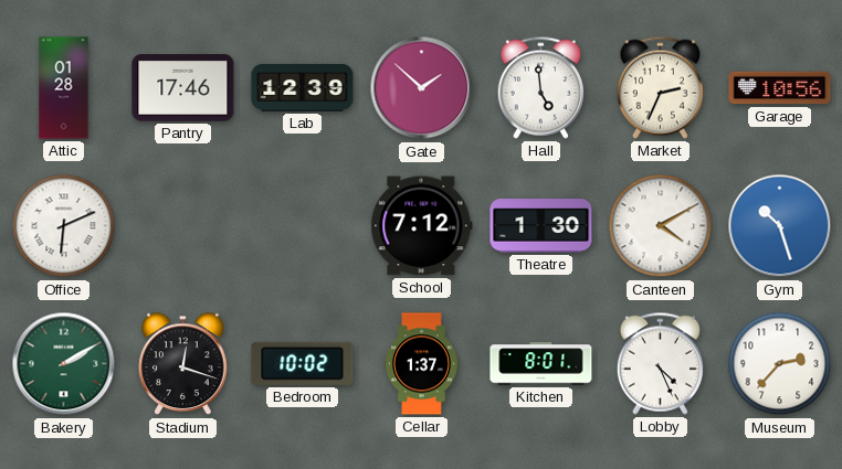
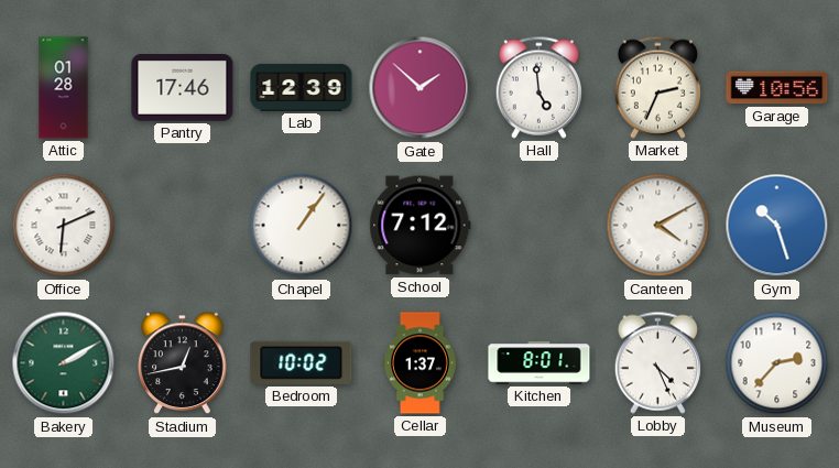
Chapel: none -> 1:06 (302, 226)
Theatre: 1:30 -> none (541, 226)
Stadium: 12:18 -> 12:43 (183, 363)
